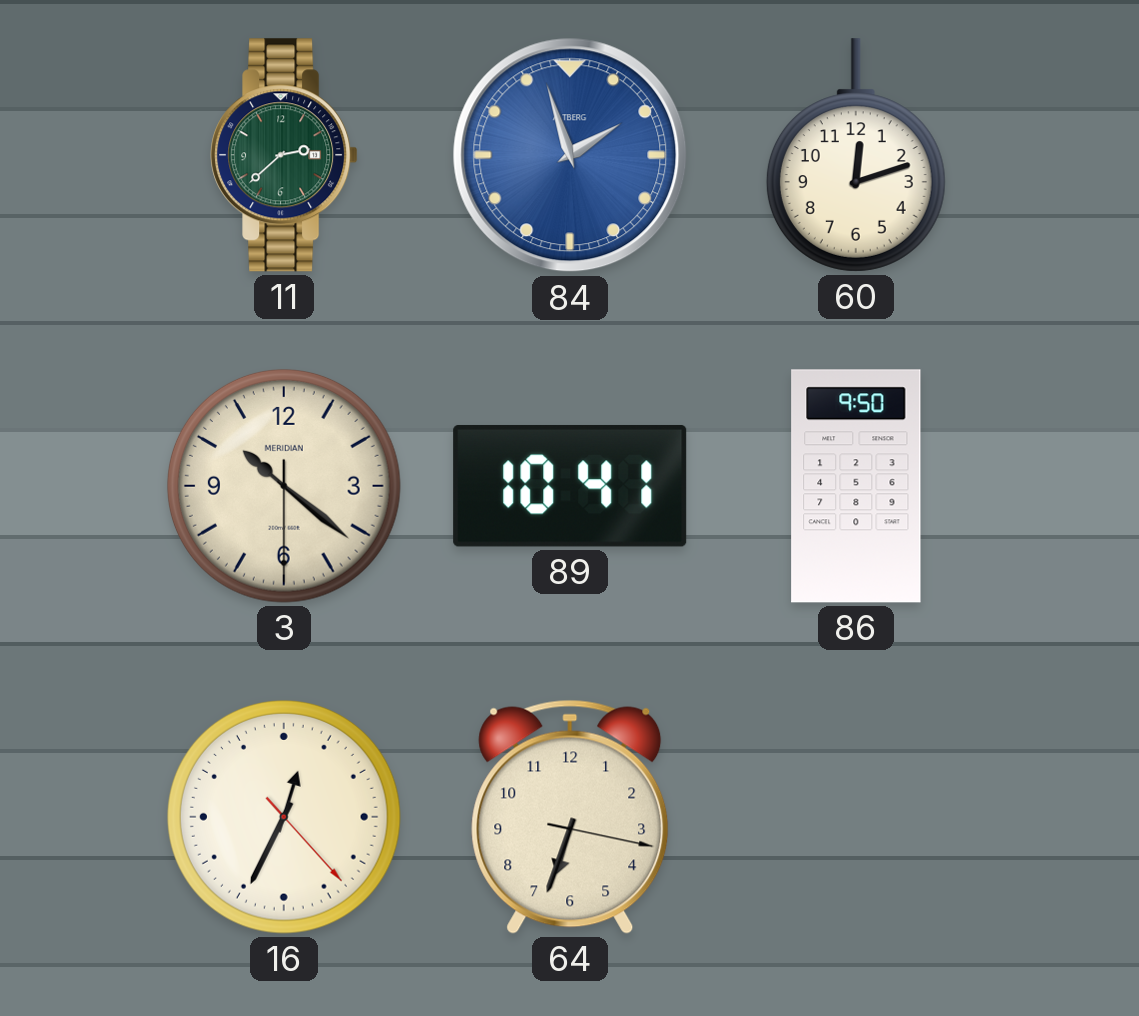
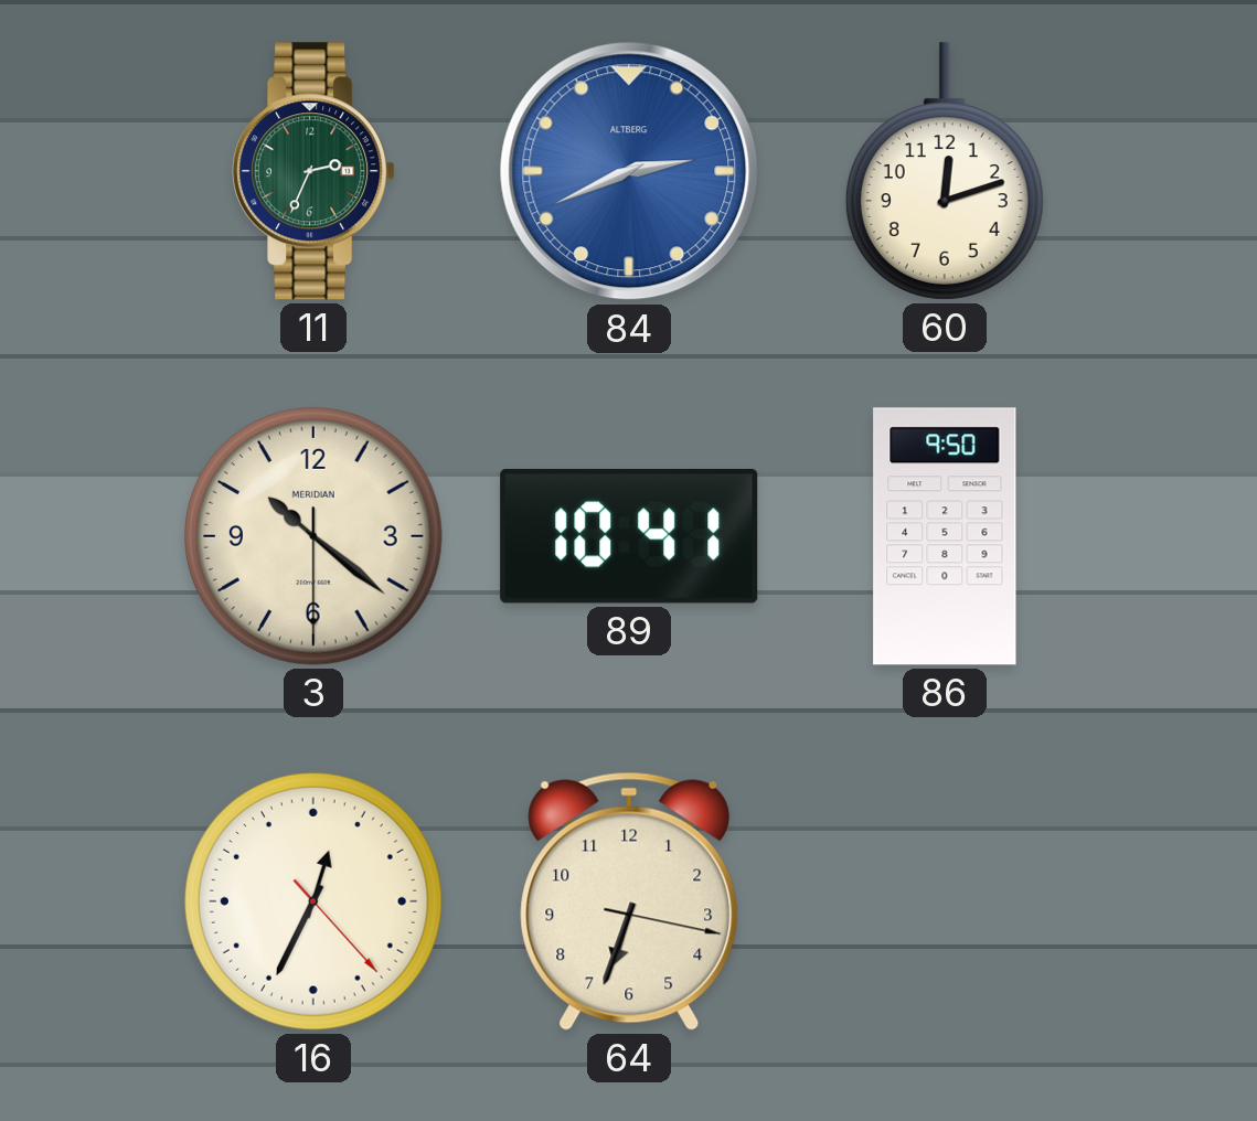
11: 2:38 -> 2:34 (313, 171)
84: 1:57 -> 2:41 (629, 171)
